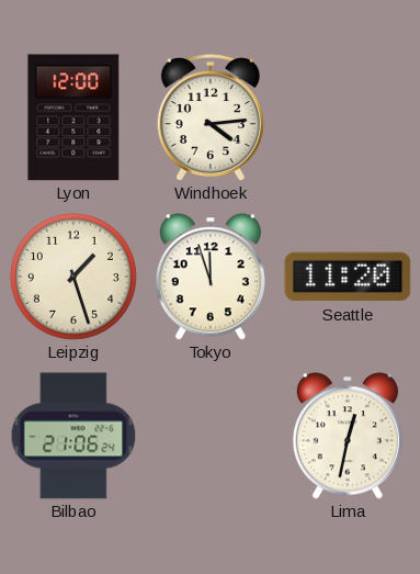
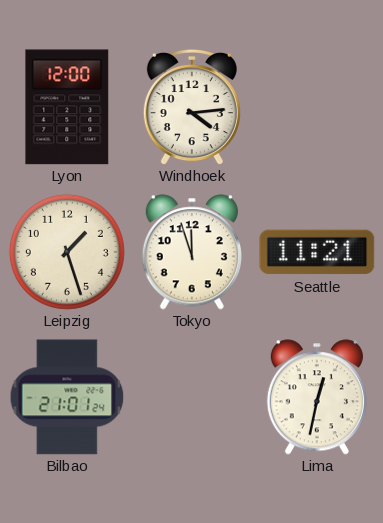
Seattle: 11:20 -> 11:21 (317, 252)
Bilbao: 21:06 -> 21:01 (67, 397)
